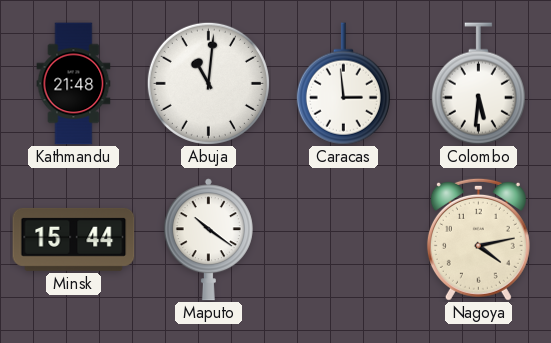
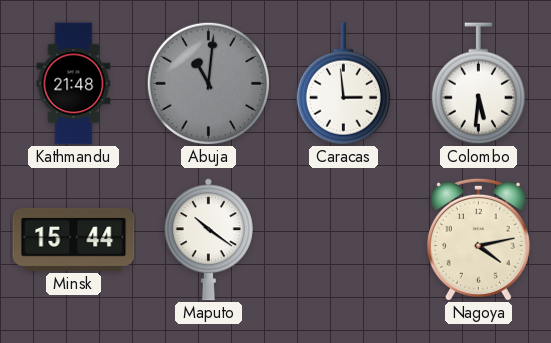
Abuja dial: white -> grey (208, 83)
